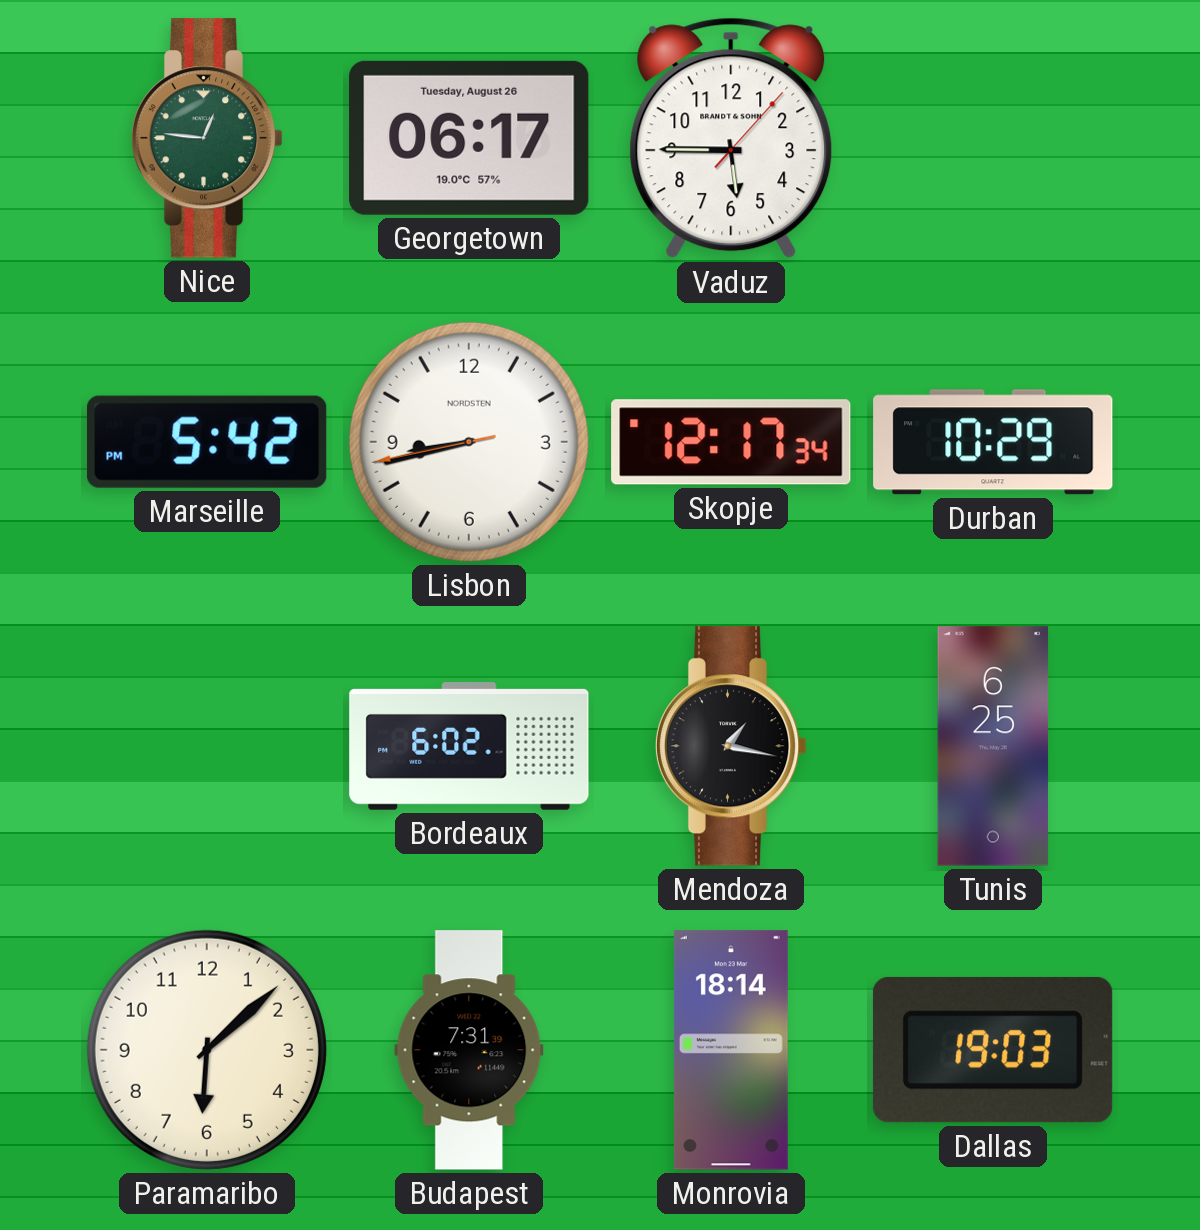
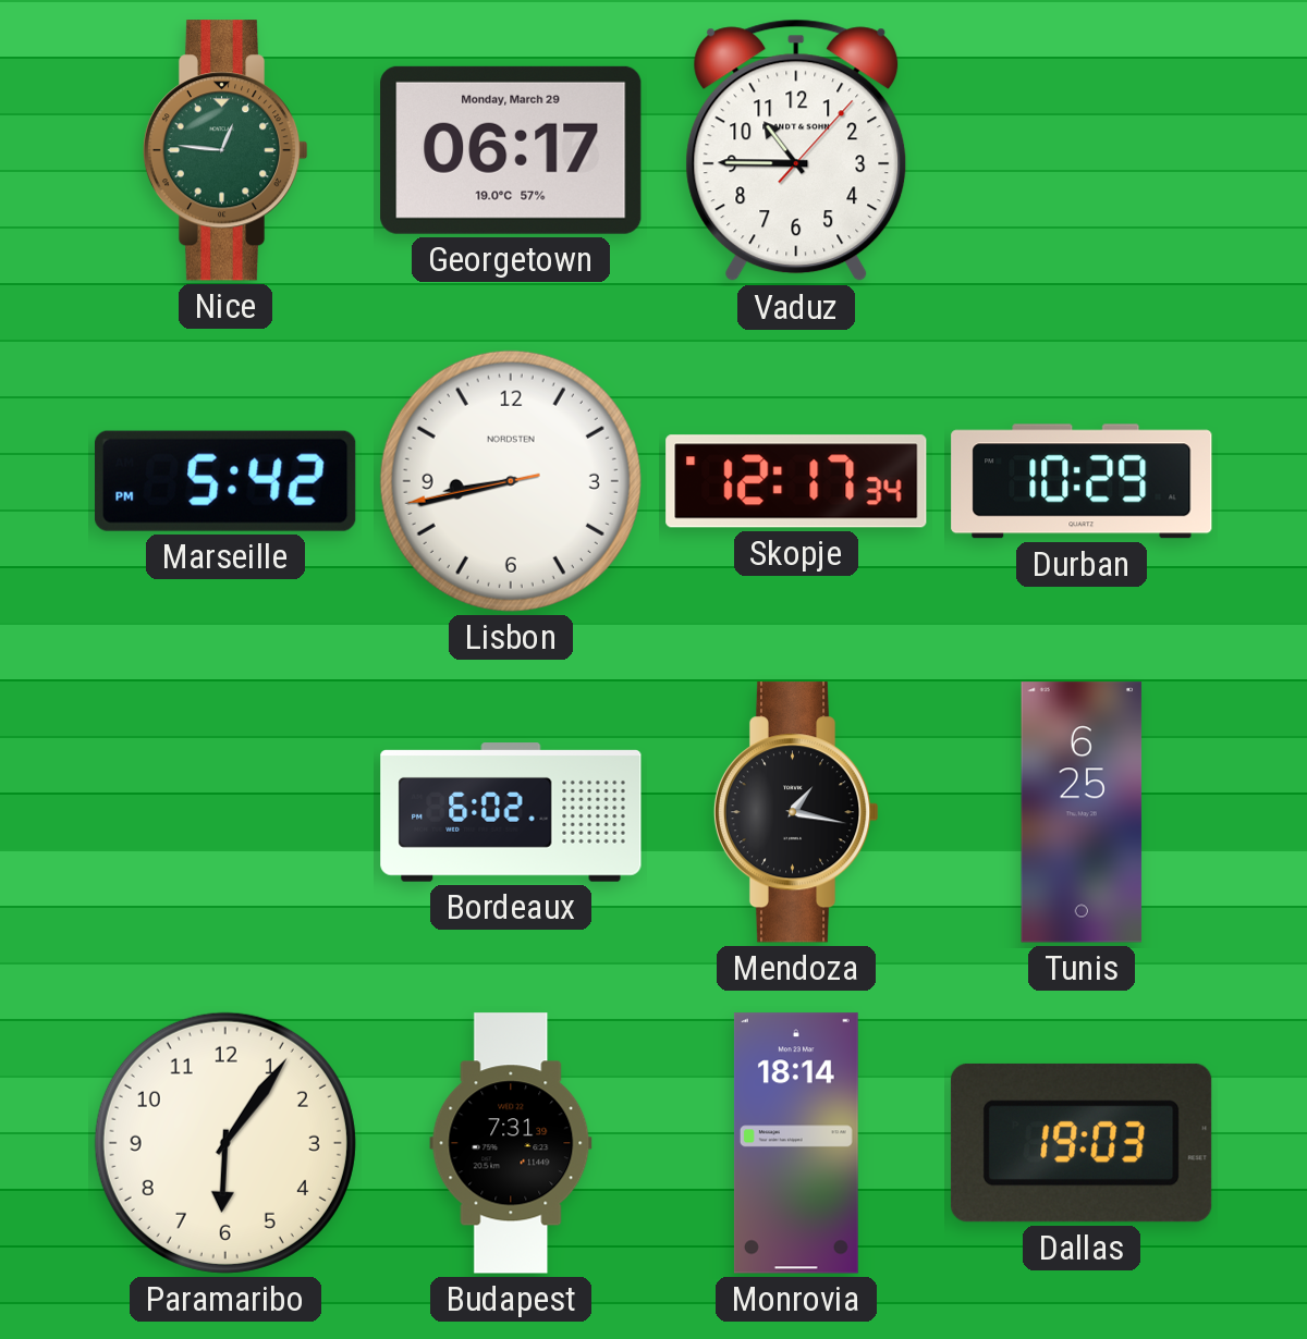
Georgetown date: Tuesday, August 26 -> Monday, March 29 (511, 150)
Vaduz: 5:45 -> 10:45 (796, 150)
Paramaribo: 6:08 -> 6:06 (225, 1143)
